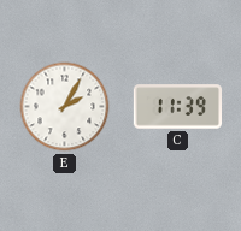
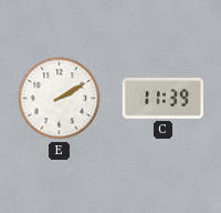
E: 2:05 -> 2:10 (60, 99)
